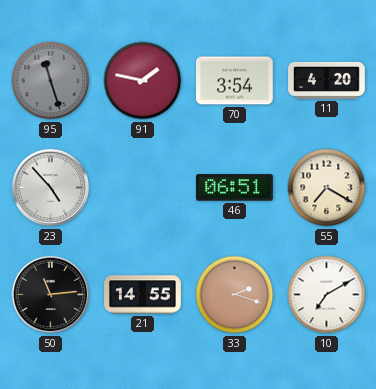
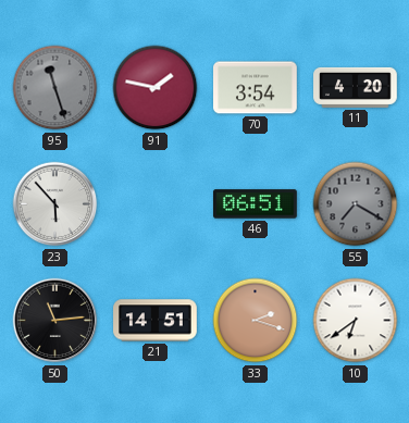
23: 4:53 -> 5:53 (55, 204)
55 dial: cream -> grey (356, 204)
21: 14:55 -> 14:51 (156, 321)
10: 7:10 -> 6:39 (356, 321)
